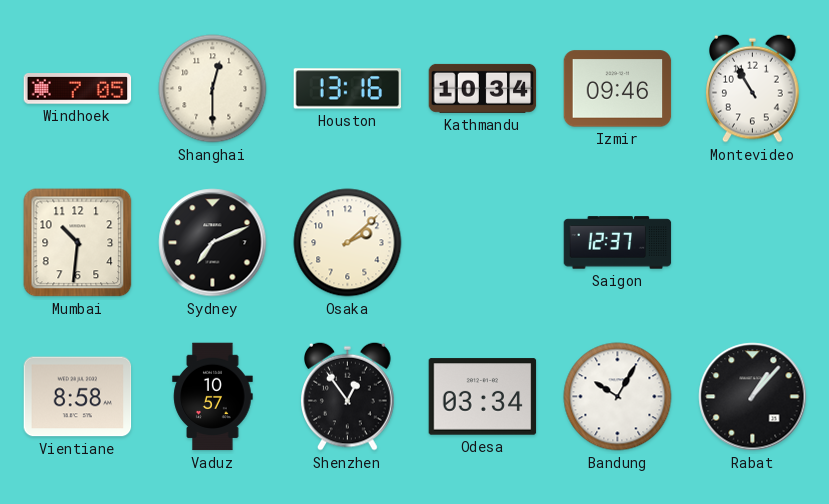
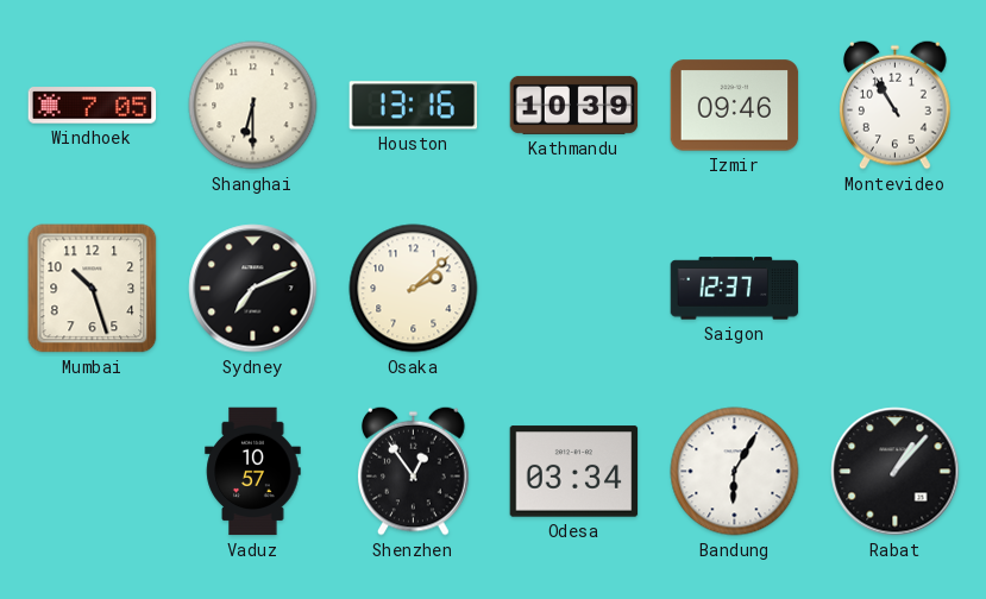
Shanghai: 12:30 -> 6:30 (253, 106)
Kathmandu: 10:34 -> 10:39 (574, 105)
Mumbai: 10:31 -> 10:27 (93, 289)
Vientiane: 8:58 -> none (78, 397)
Bandung: 10:05 -> 6:05 (735, 472)
